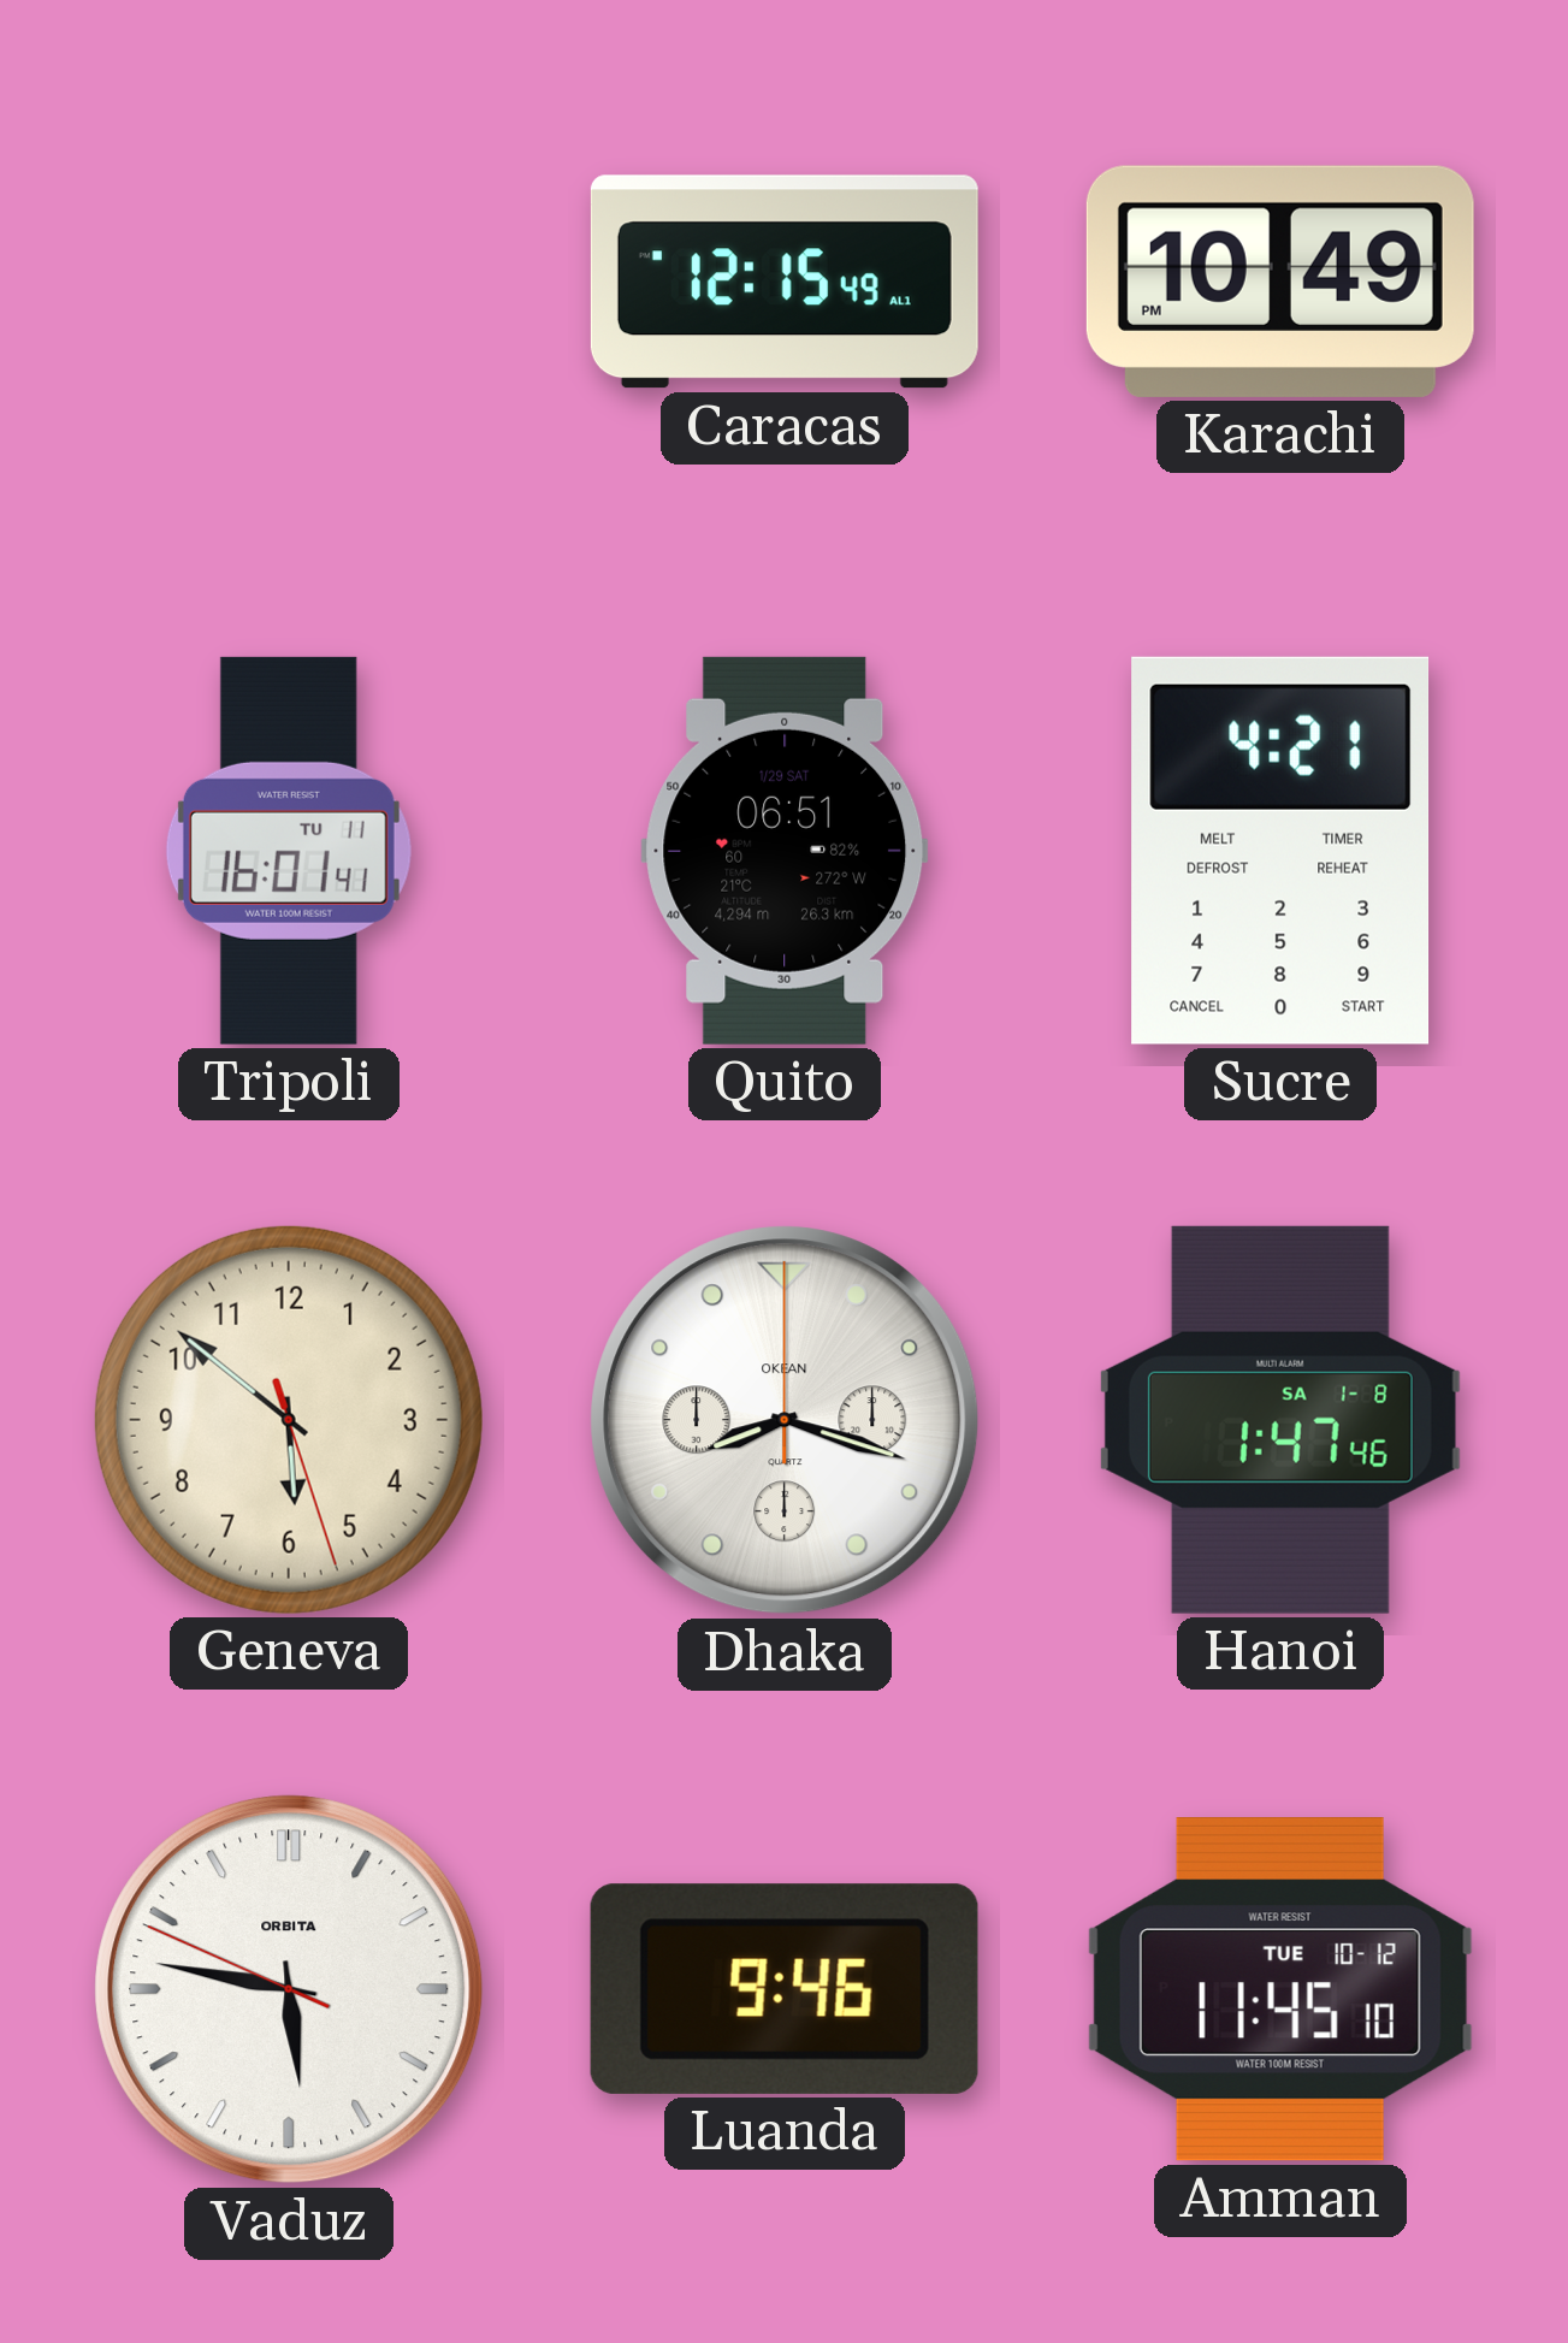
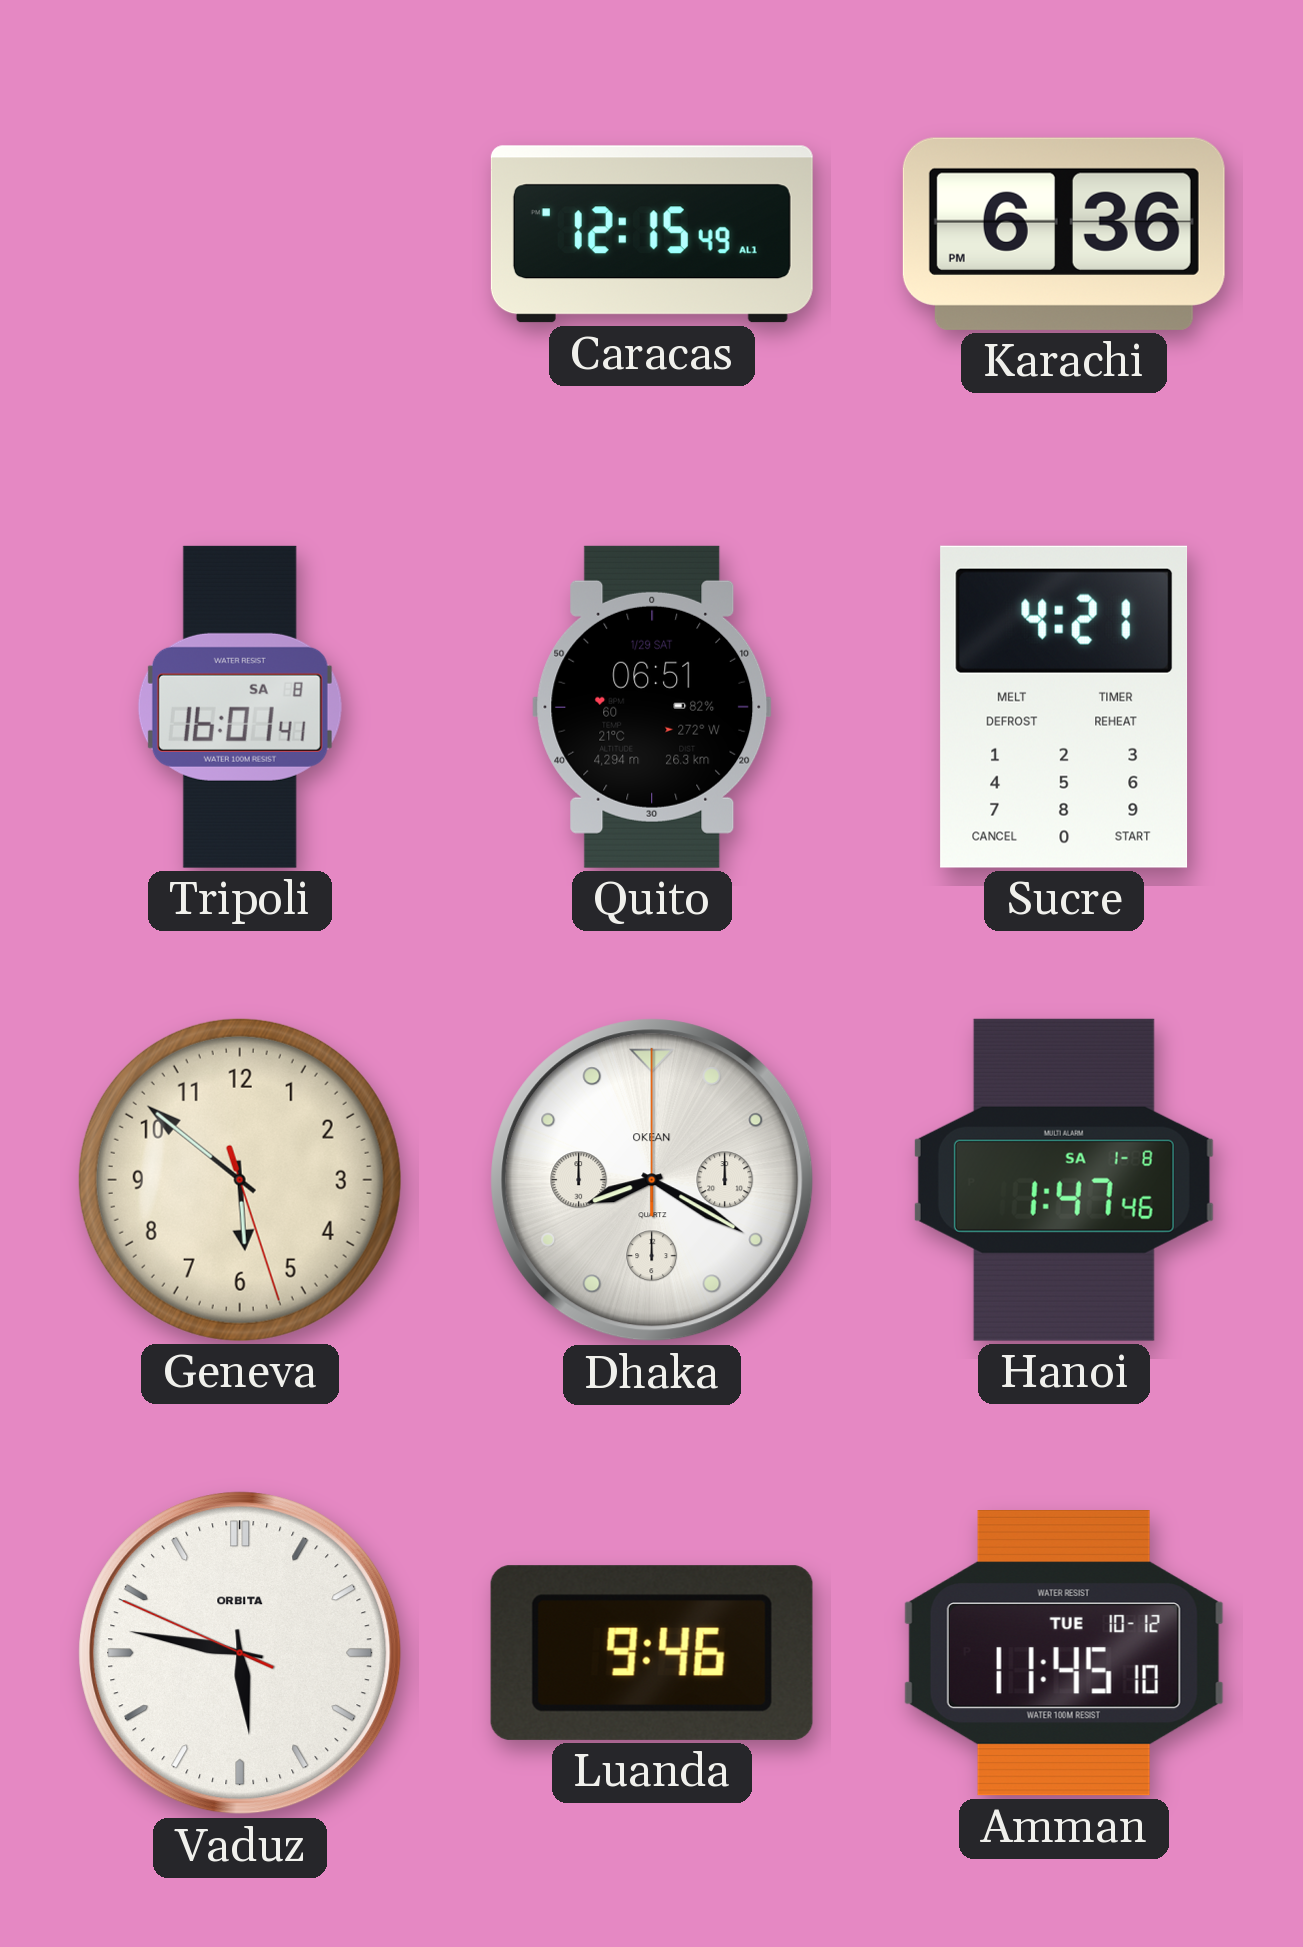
Karachi: 10:49 -> 6:36 (1064, 234)
Tripoli date: TU 11 -> SA 8 (240, 707)
Dhaka: 8:18 -> 8:20 (652, 1180)
